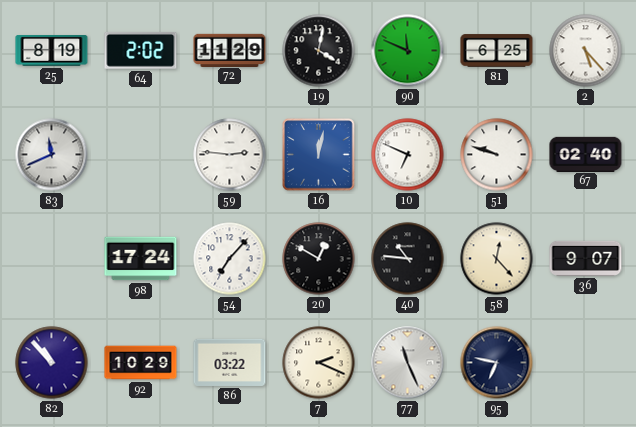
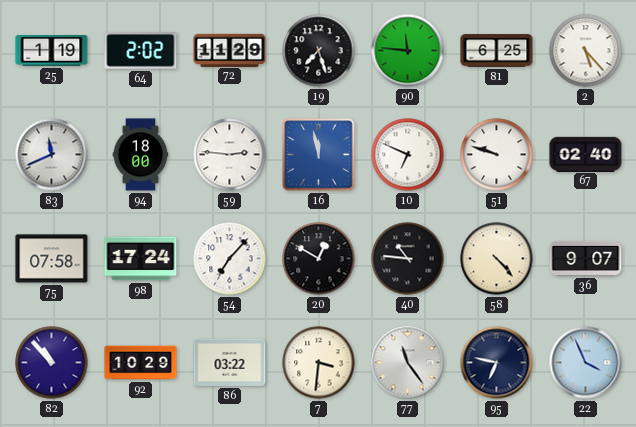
25: 8:19 -> 1:19 (52, 51)
19: 4:02 -> 7:27 (319, 51)
90: 11:49 -> 11:46 (408, 51)
94: none -> 18:00 (141, 155)
16: 12:02 -> 11:58 (319, 155)
75: none -> 07:58 (52, 259)
58: 12:23 -> 4:23 (497, 259)
7: 2:19 -> 3:31 (319, 363)
77: 11:26 -> 11:24 (408, 363)
22: none -> 3:56 (586, 363)
